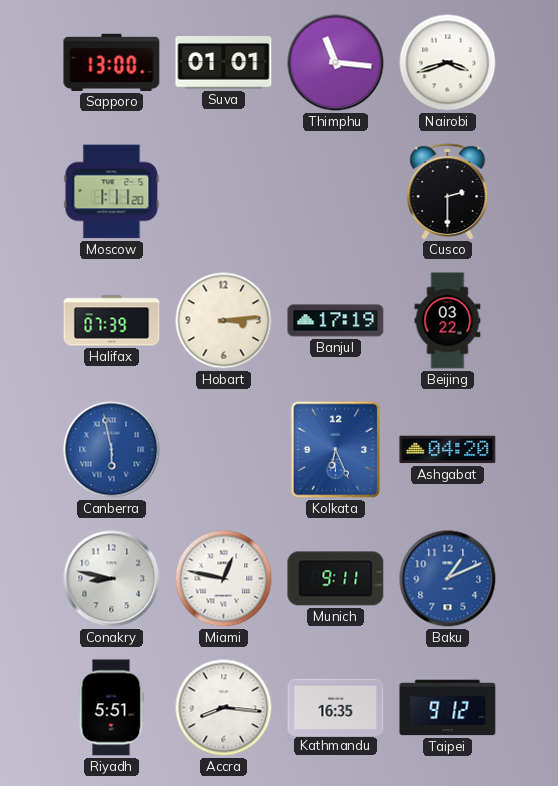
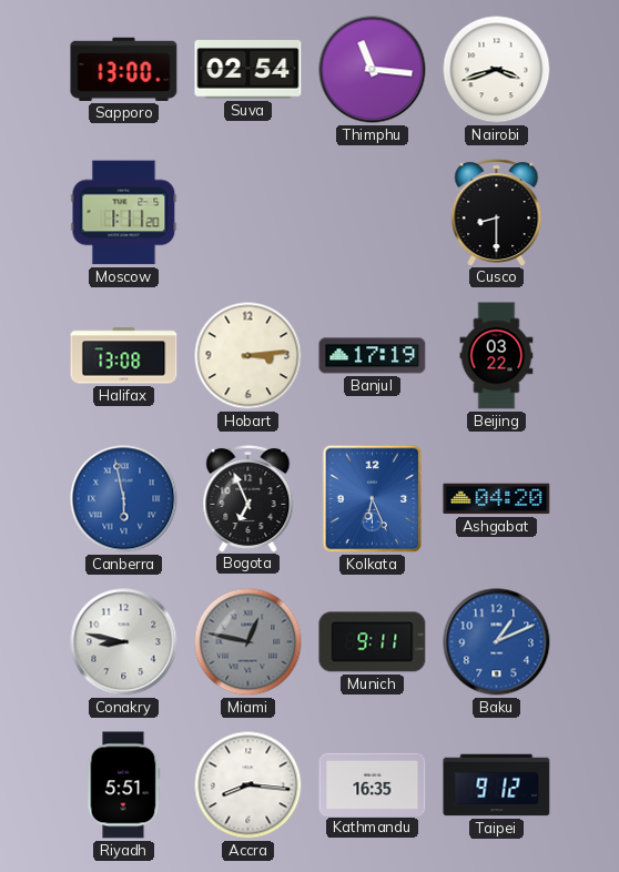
Suva: 01:01 -> 02:54 (248, 70)
Cusco: 2:30 -> 8:30 (497, 212)
Halifax: 07:39 -> 13:08 (124, 356)
Bogota: none -> 6:56 (248, 498)
Miami dial: white -> grey (248, 642)
